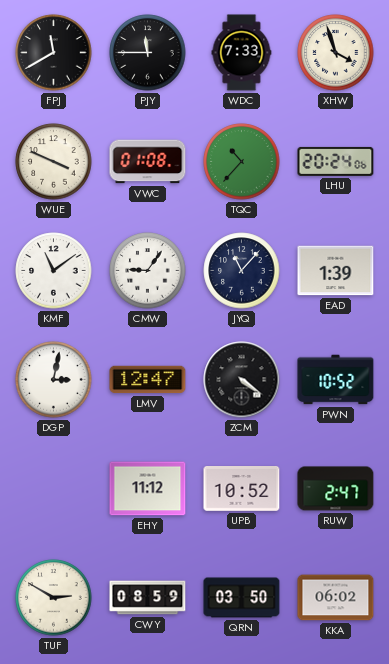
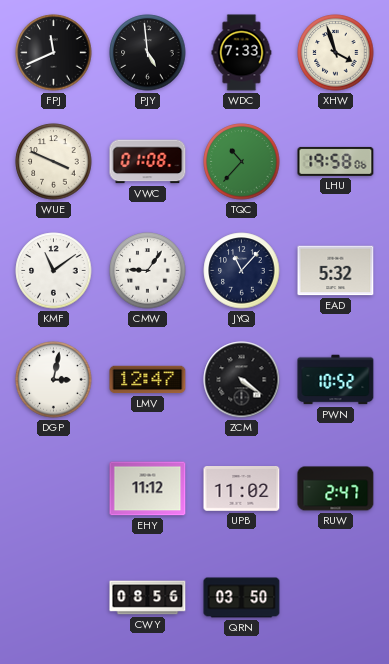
FPJ: 11:40 -> 11:41 (54, 53)
PJY: 11:45 -> 4:59 (148, 53)
LHU: 20:24 -> 19:58 (336, 161)
EAD: 1:39 -> 5:32 (336, 271)
UPB: 10:52 -> 11:02 (242, 489)
TUF: 2:50 -> none (54, 598)
CWY: 08:59 -> 08:56 (148, 598)
KKA: 06:02 -> none (336, 598)
